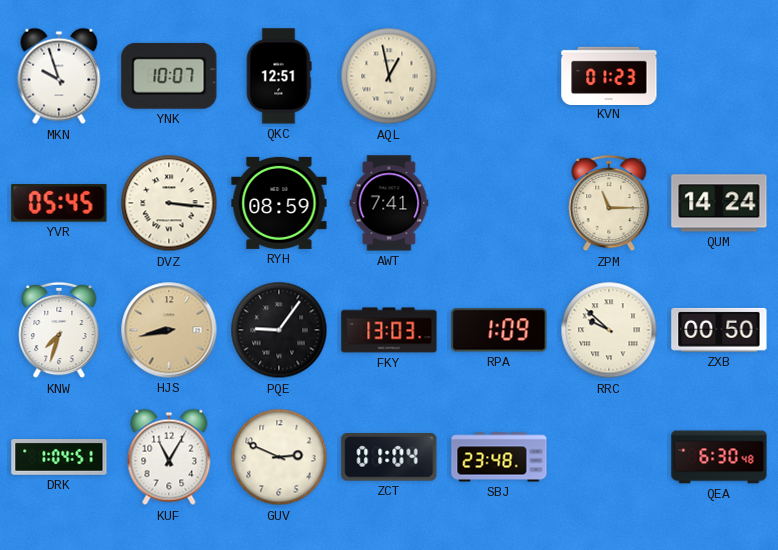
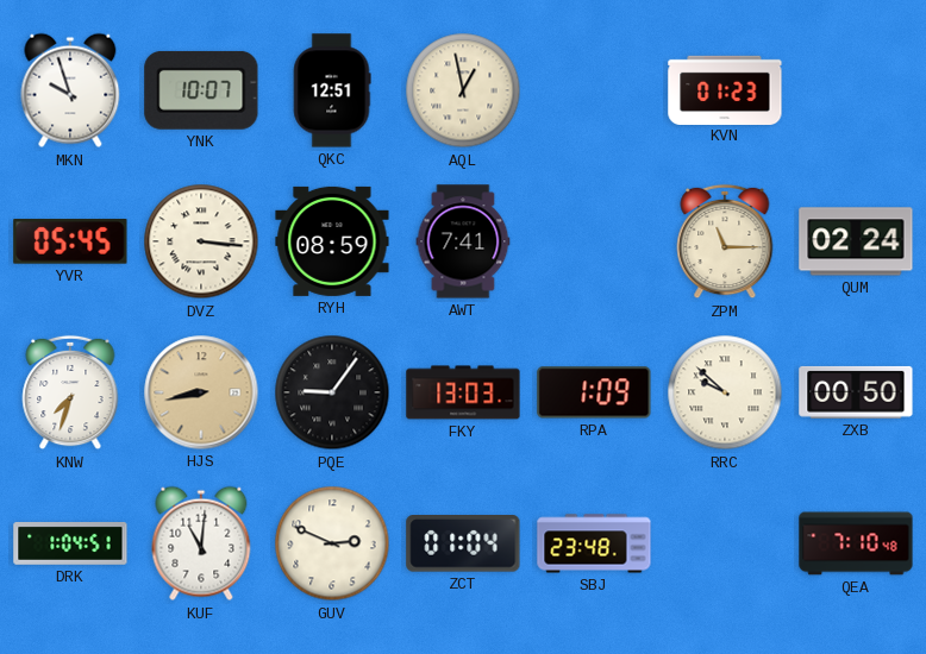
QUM: 14:24 -> 02:24 (856, 241)
KUF: 11:05 -> 11:01 (201, 543)
QEA: 6:30 -> 7:10 (856, 543)
